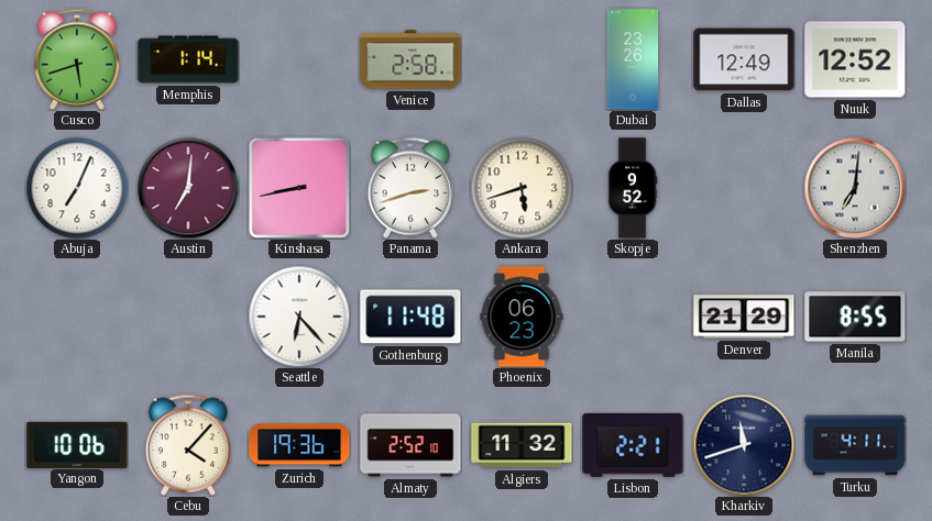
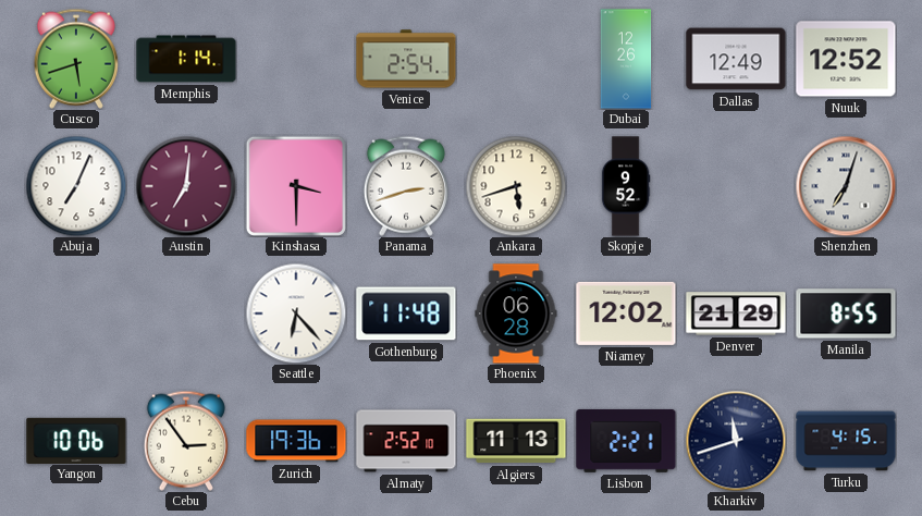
Venice: 2:58 -> 2:54 (406, 59)
Dubai: 23:26 -> 12:26 (626, 59)
Kinshasa: 8:43 -> 3:30 (296, 186)
Shenzhen: 7:01 -> 7:03 (846, 186)
Phoenix: 06:23 -> 06:28 (516, 314)
Niamey: none -> 12:02 (626, 314)
Cebu: 4:07 -> 2:54 (186, 441)
Algiers: 11:32 -> 11:13 (516, 441)
Turku: 4:11 -> 4:15 (846, 441)
